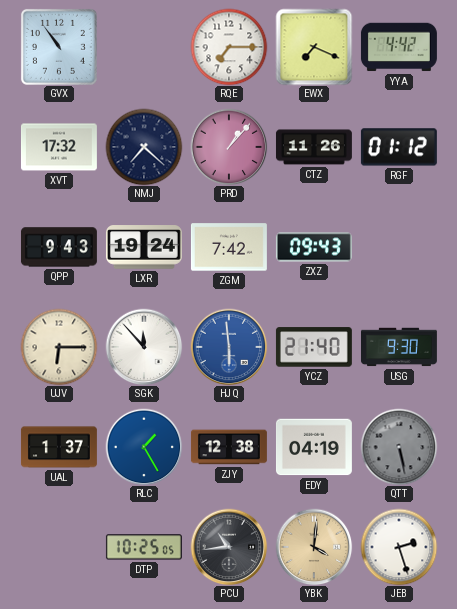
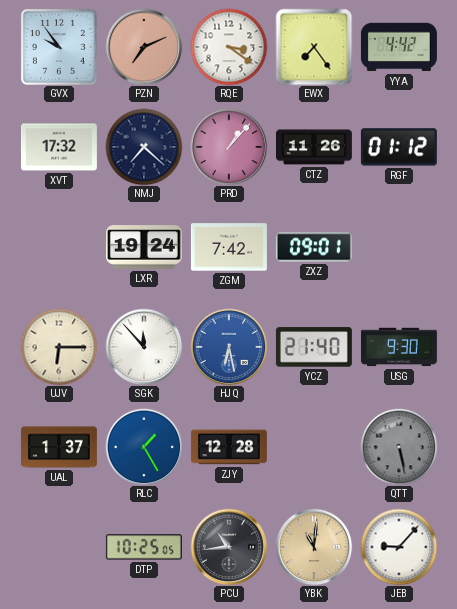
GVX: 10:54 -> 9:54 (59, 47)
PZN: none -> 7:11 (144, 47)
RQE: 7:15 -> 3:21 (229, 47)
EWX: 7:19 -> 7:24 (314, 47)
QPP: 9:43 -> none (59, 247)
ZXZ: 09:43 -> 09:01 (314, 247)
HJQ: 5:59 -> 6:28 (229, 347)
ZJY: 12:38 -> 12:28 (229, 447)
EDY: 04:19 -> none (314, 447)
YBK: 4:01 -> 11:01 (314, 547)
JEB: 2:27 -> 9:07 (399, 547)
